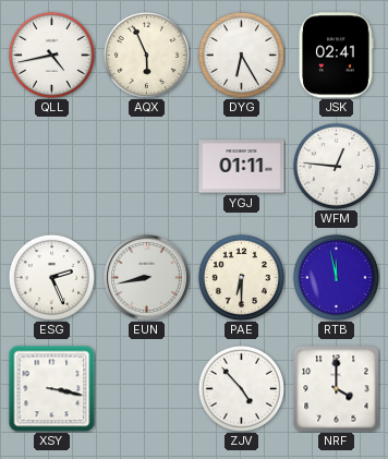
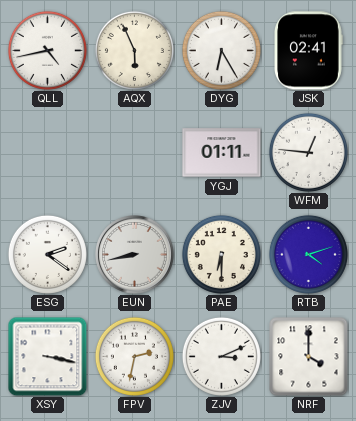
ESG: 2:26 -> 2:21 (47, 254)
RTB: 11:58 -> 4:12 (308, 254)
FPV: none -> 2:32 (134, 356)
ZJV: 4:53 -> 3:11 (221, 356)
